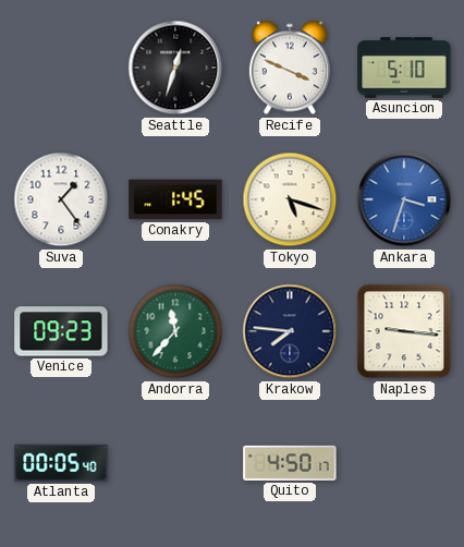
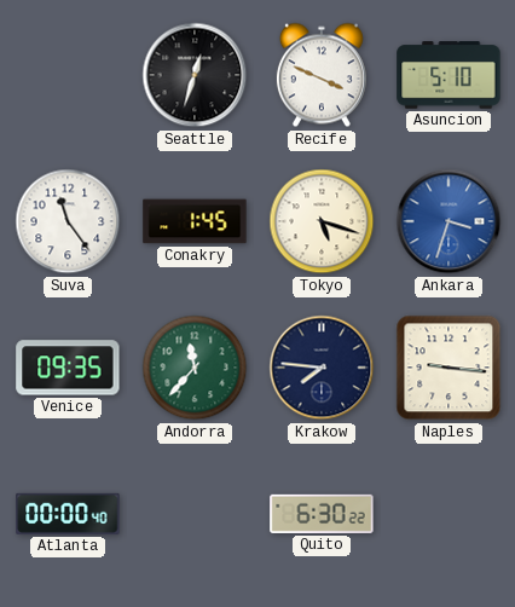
Suva: 1:24 -> 11:24 (68, 221)
Venice: 09:23 -> 09:35 (68, 368)
Atlanta: 00:05 -> 00:00 (68, 514)
Quito: 4:50 -> 6:30 (322, 514)
